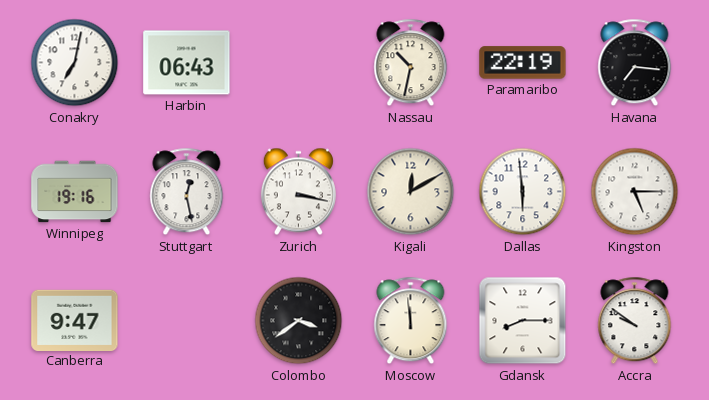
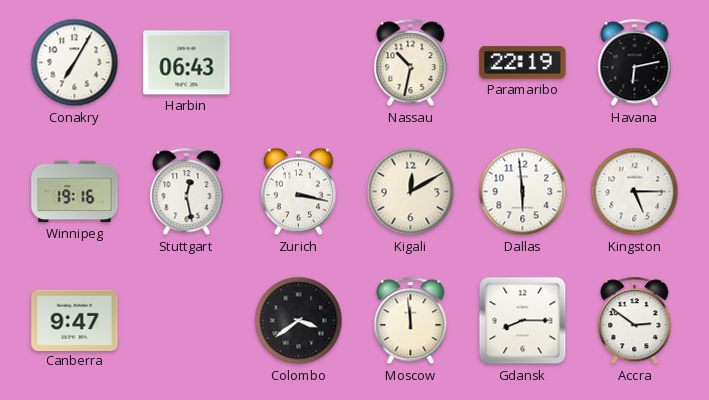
Conakry: 7:02 -> 7:05 (75, 63)
Havana: 7:16 -> 6:13 (635, 63)
Accra: 9:51 -> 2:51 (635, 321)
